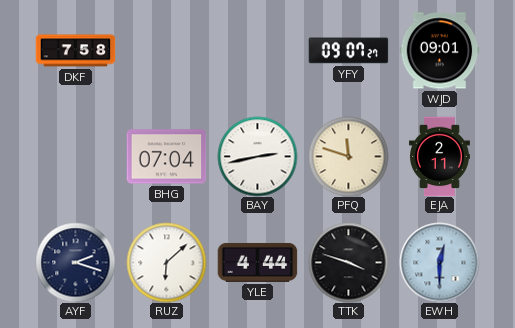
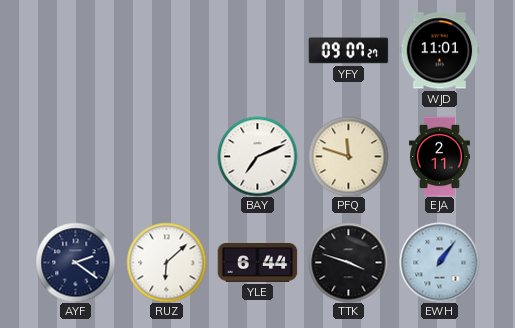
DKF: 7:58 -> none (75, 51)
WJD: 09:01 -> 11:01 (439, 51)
BHG: 07:04 -> none (166, 157)
BAY: 2:43 -> 7:11 (257, 156)
AYF: 2:18 -> 2:21 (75, 262)
YLE: 4:44 -> 6:44 (257, 262)
EWH: 12:30 -> 1:06 (439, 262)
